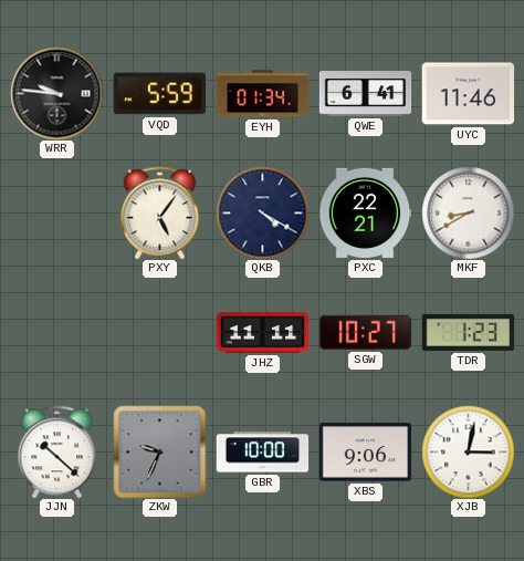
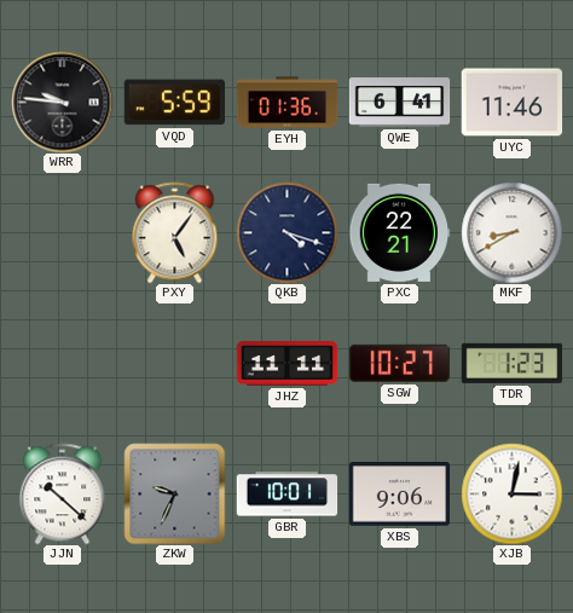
EYH: 01:34 -> 01:36 (286, 103)
QKB: 4:20 -> 4:18 (286, 232)
GBR: 10:00 -> 10:01 (286, 495)
